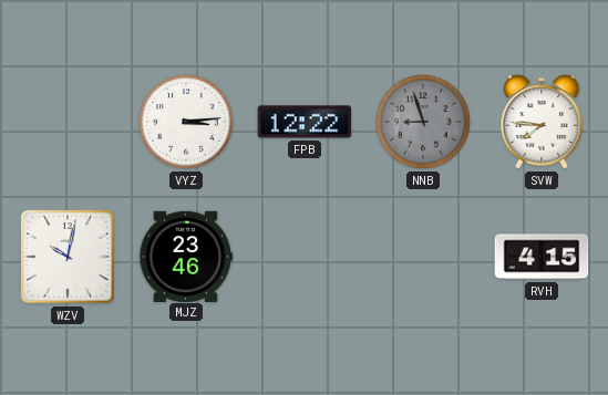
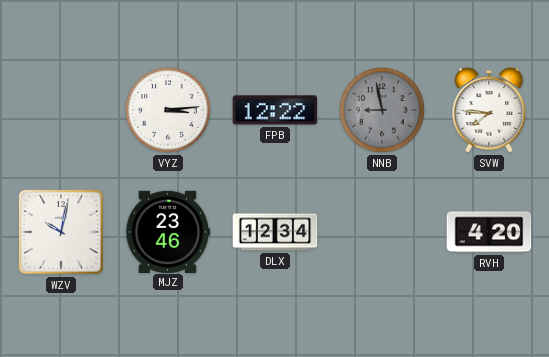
NNB: 8:57 -> 8:58 (382, 110)
DLX: none -> 12:34 (275, 232)
RVH: 4:15 -> 4:20 (489, 232)
